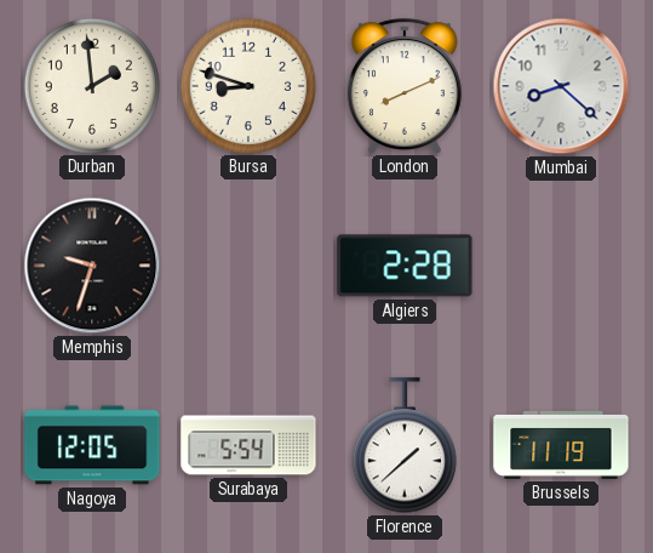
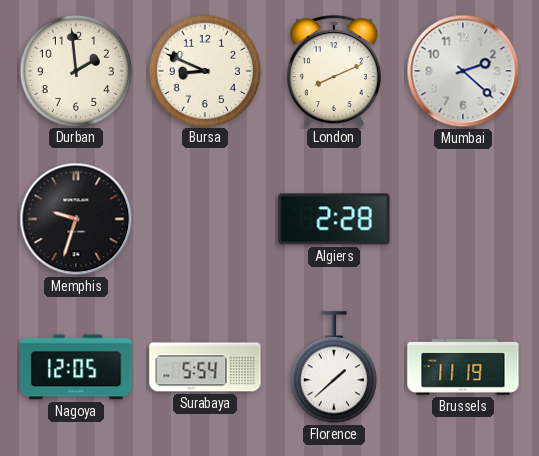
Bursa: 8:48 -> 8:49 (204, 70)
Mumbai: 8:22 -> 2:22 (463, 71)
